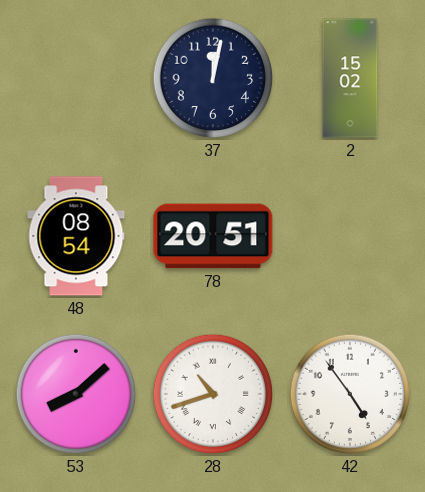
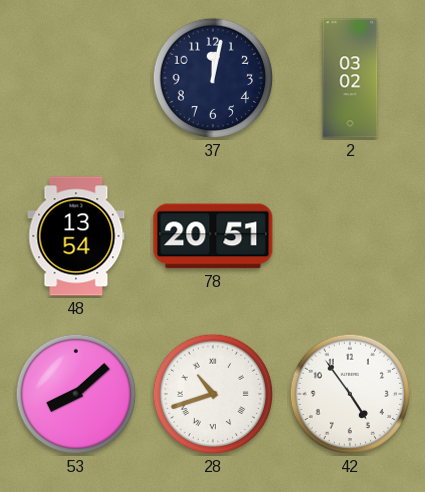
2: 15:02 -> 03:02 (350, 78)
48: 08:54 -> 13:54 (76, 236)
